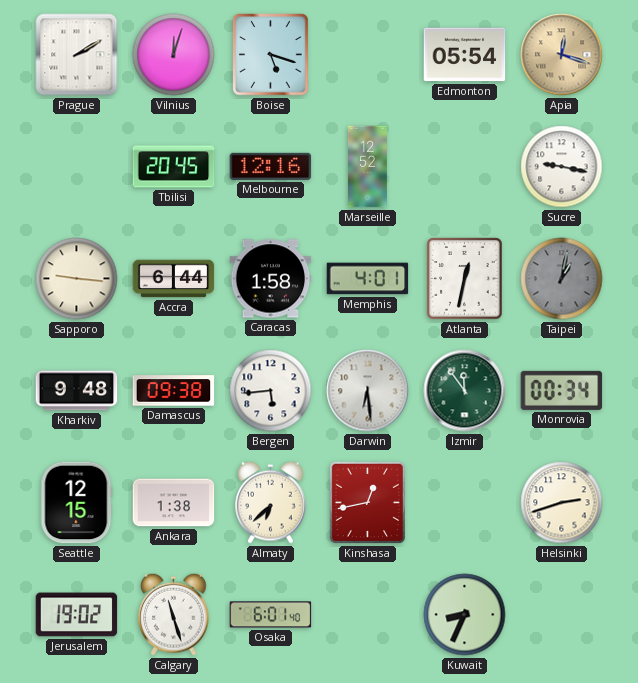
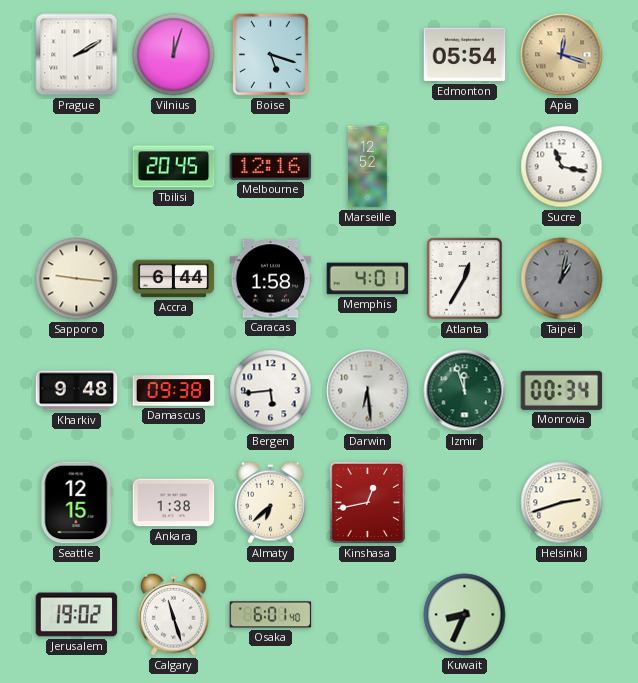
Sucre: 9:17 -> 11:17 (562, 167)
Atlanta: 12:32 -> 12:35 (465, 279)
Izmir: 11:54 -> 11:57 (465, 391)
